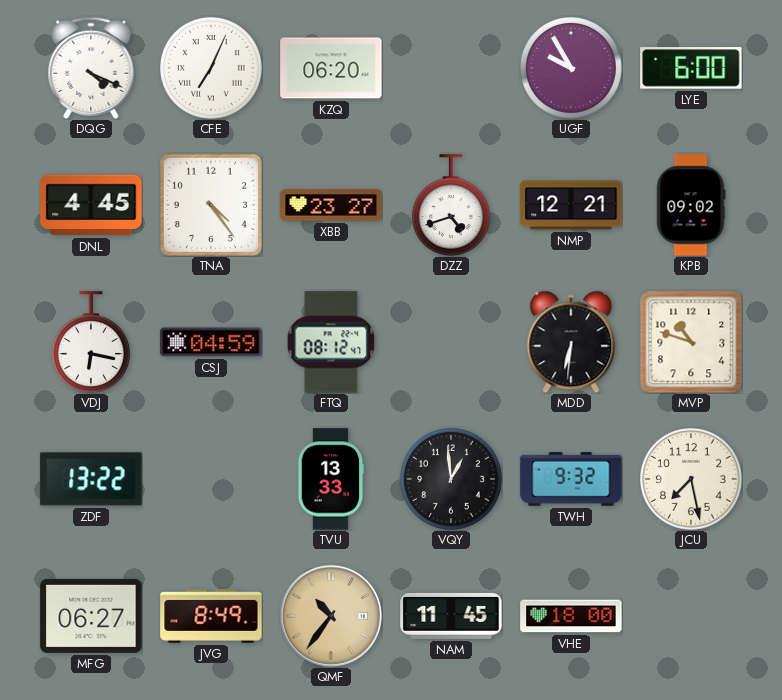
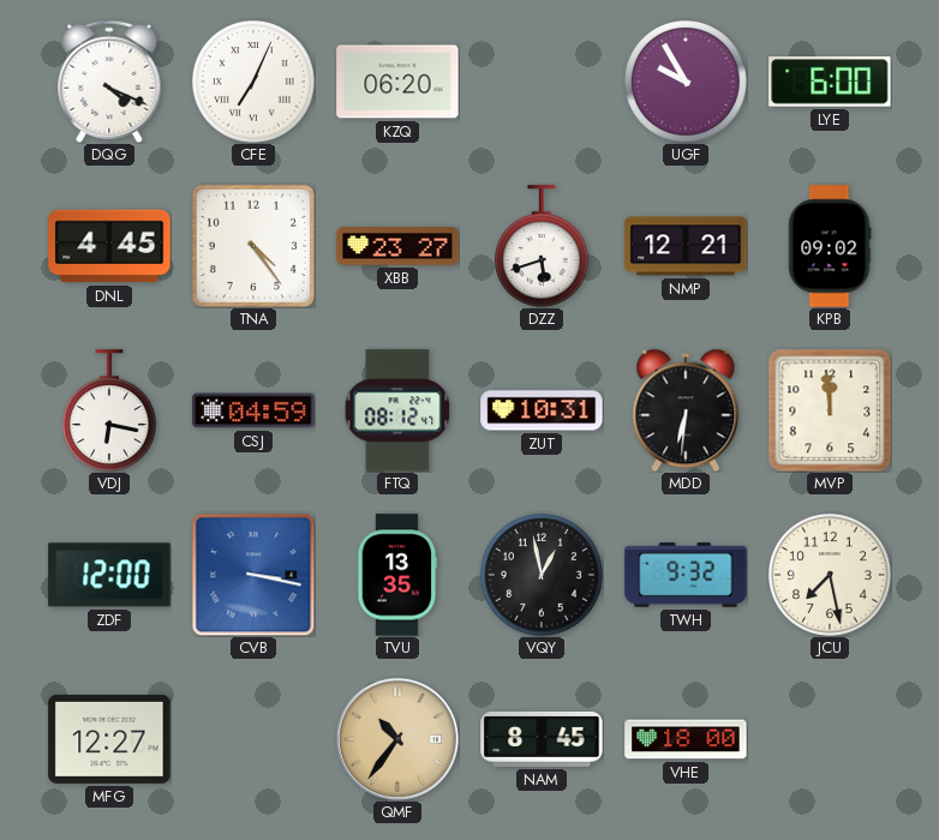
DZZ: 4:42 -> 5:42 (542, 246)
ZUT: none -> 10:31 (542, 410)
MVP: 10:48 -> 11:59 (830, 410)
ZDF: 13:22 -> 12:00 (109, 575)
CVB: none -> 3:17 (253, 575)
TVU: 13:33 -> 13:35 (397, 575)
VQY: 12:59 -> 12:58 (543, 576)
MFG: 06:27 -> 12:27 (109, 739)
JVG: 8:49 -> none (211, 616)
NAM: 11:45 -> 8:45 (542, 739)
